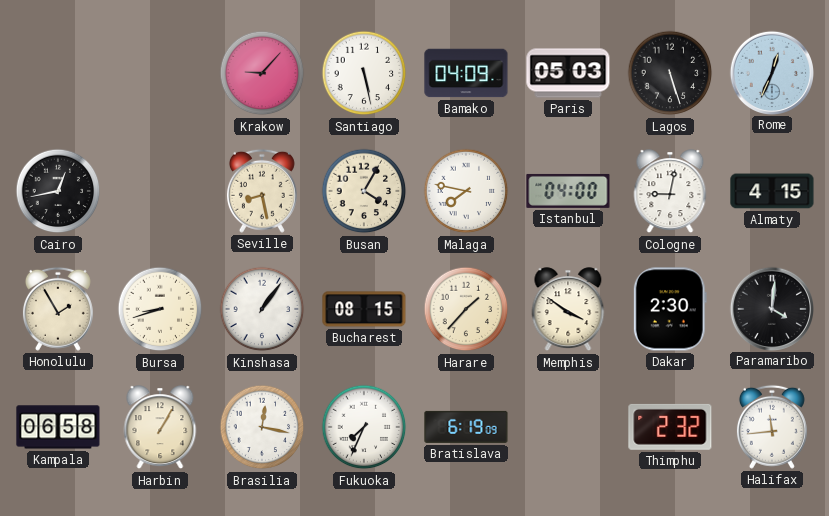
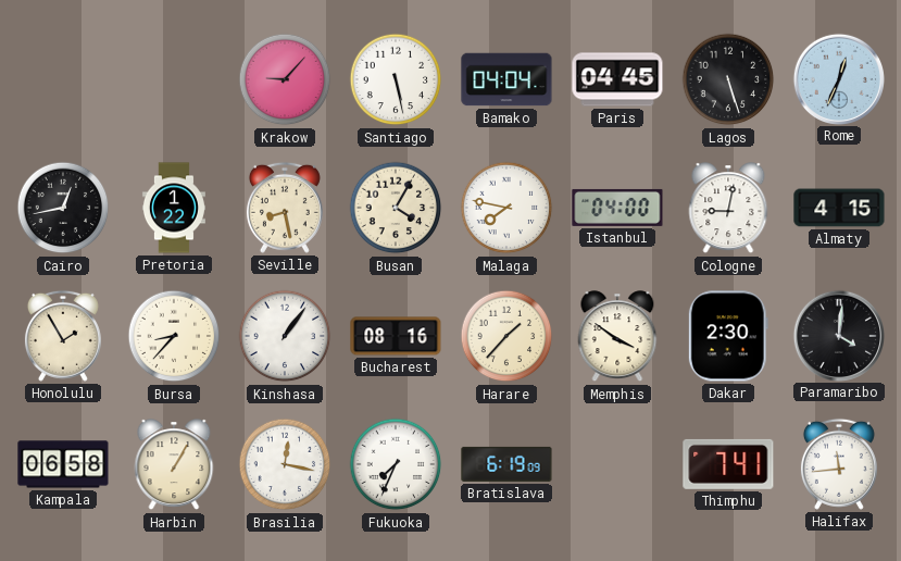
Bamako: 04:09 -> 04:04 (506, 79)
Paris: 05:03 -> 04:45 (617, 79)
Pretoria: none -> 1:22 (174, 208)
Bursa: 8:42 -> 8:37 (174, 336)
Bucharest: 08:15 -> 08:16 (396, 336)
Thimphu: 2:32 -> 7:41 (728, 464)
